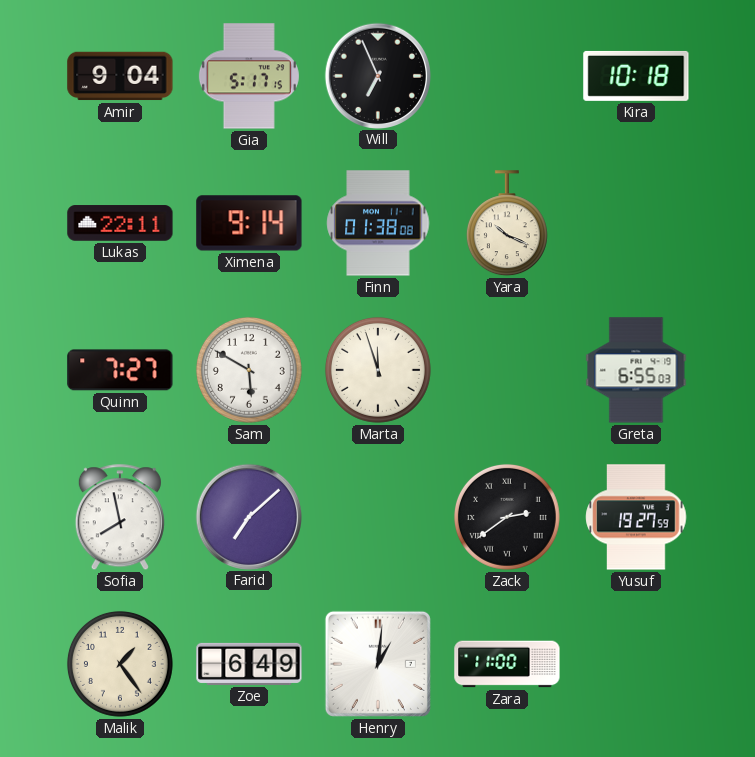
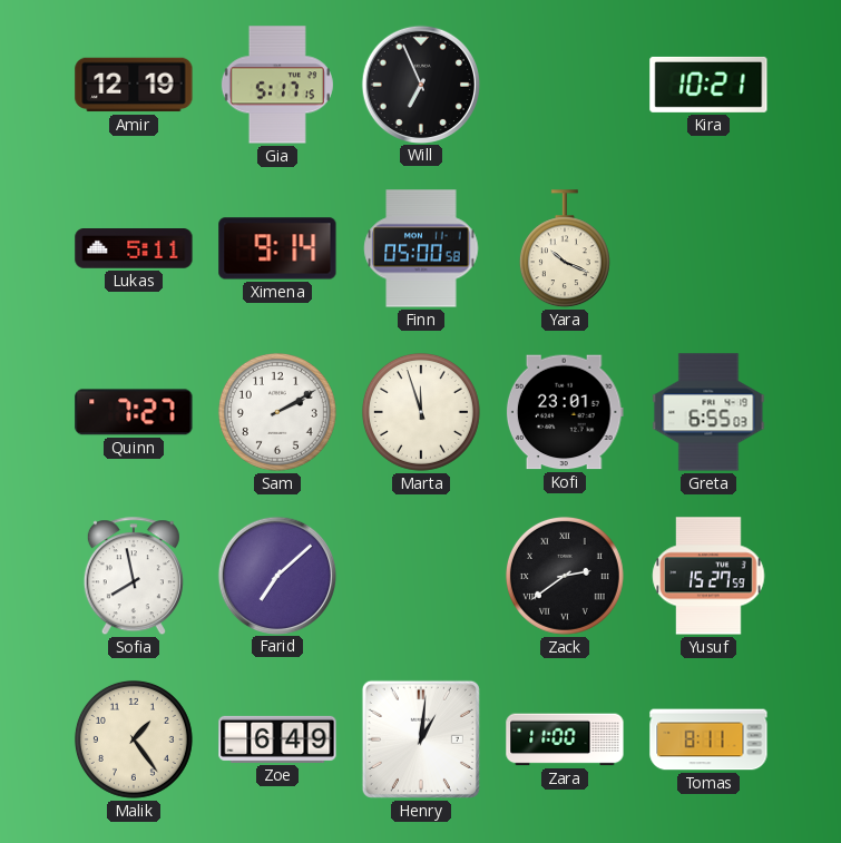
Amir: 9:04 -> 12:19 (134, 85)
Kira: 10:18 -> 10:21 (708, 85)
Lukas: 22:11 -> 5:11 (134, 248)
Finn: 01:38 -> 05:00 (421, 248)
Sam: 5:50 -> 2:10 (277, 412)
Kofi: none -> 23:01 (565, 412)
Yusuf: 19:27 -> 15:27 (708, 576)
Tomas: none -> 8:11 (708, 739)
